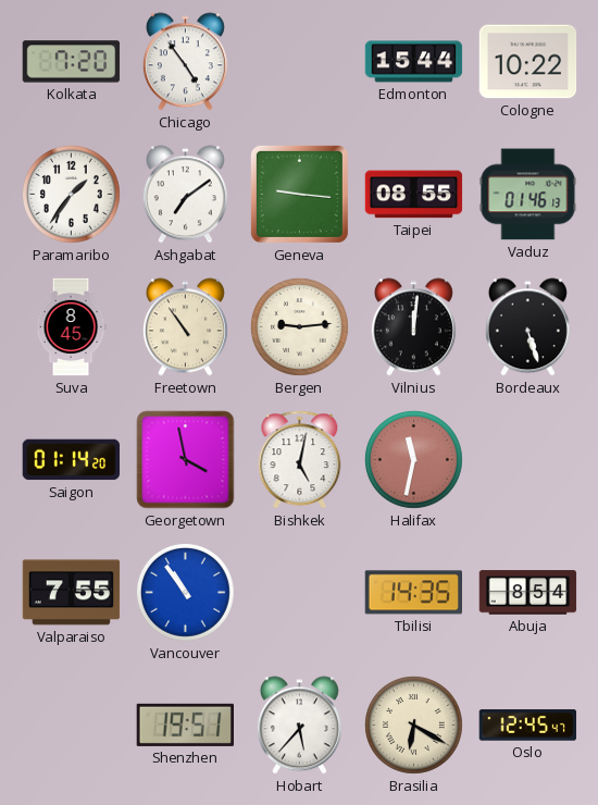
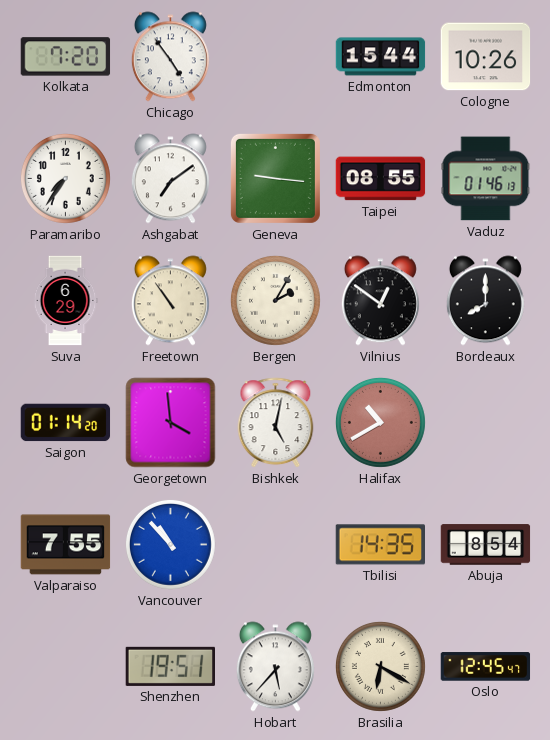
Cologne: 10:22 -> 10:26 (486, 57)
Paramaribo: 1:36 -> 7:36 (65, 178)
Suva: 8:45 -> 6:29 (65, 301)
Bergen: 9:14 -> 2:05 (275, 300)
Vilnius: 12:01 -> 12:51 (380, 301)
Bordeaux: 5:27 -> 8:00 (485, 301)
Georgetown: 3:58 -> 3:59 (171, 423)
Halifax: 11:32 -> 10:40 (380, 422)
Vancouver: 10:54 -> 10:53 (170, 544)
